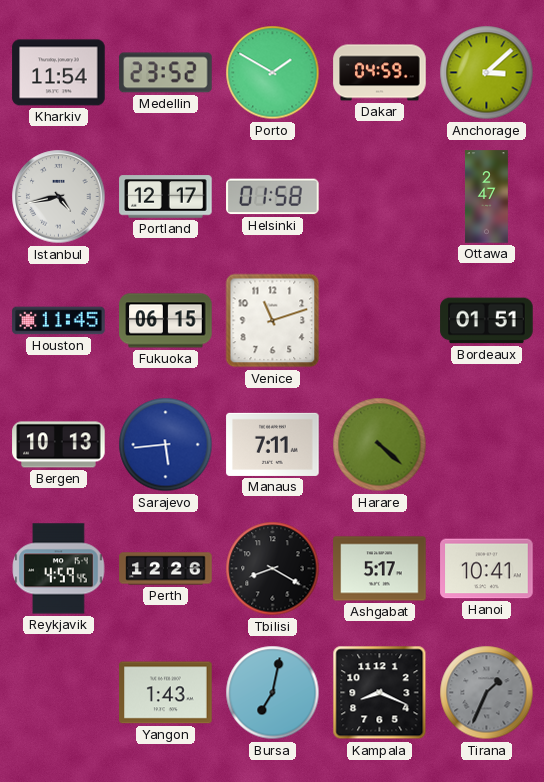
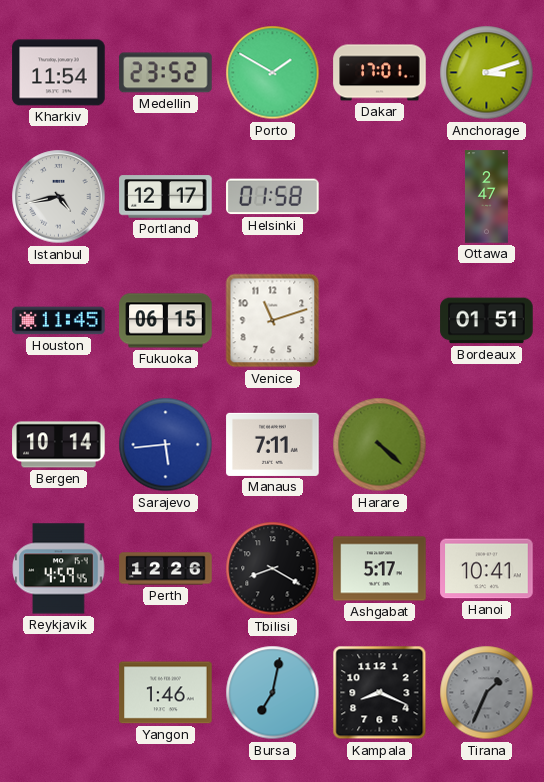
Dakar: 04:59 -> 17:01 (380, 73)
Anchorage: 3:08 -> 3:12 (487, 73)
Bergen: 10:13 -> 10:14 (59, 445)
Yangon: 1:43 -> 1:46 (166, 693)
